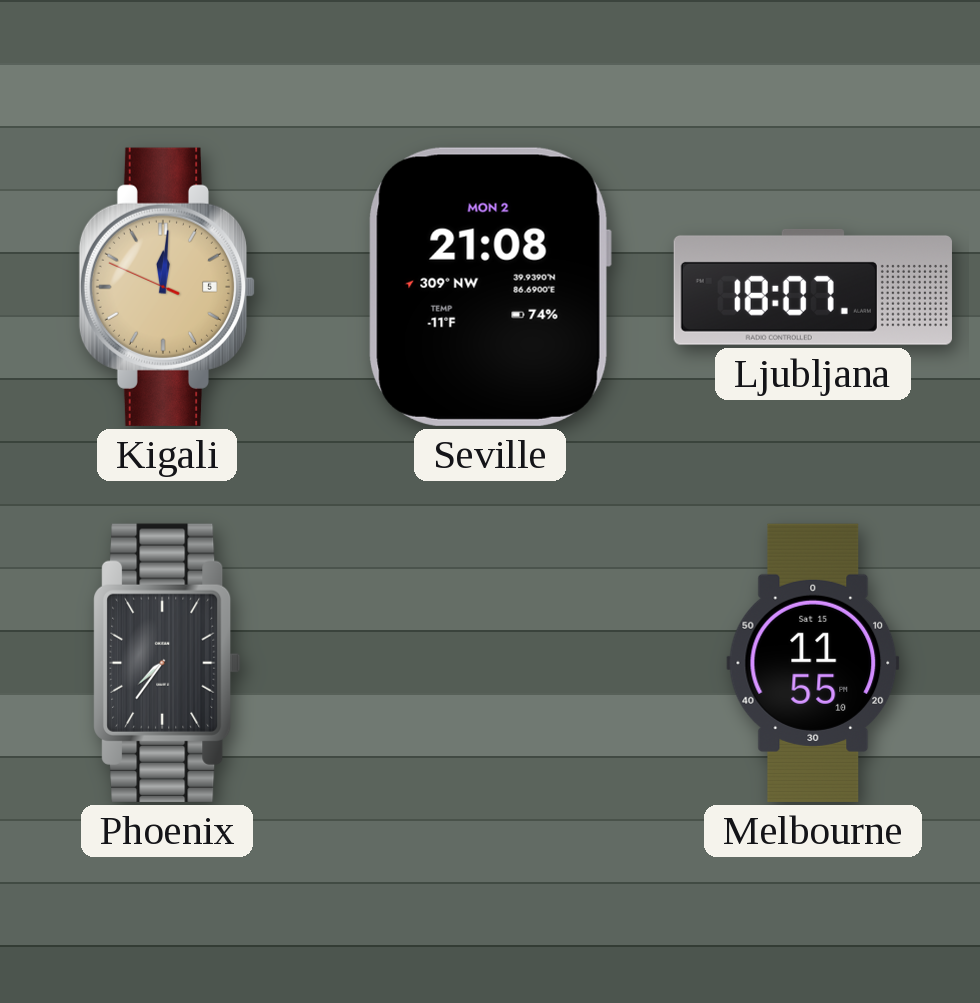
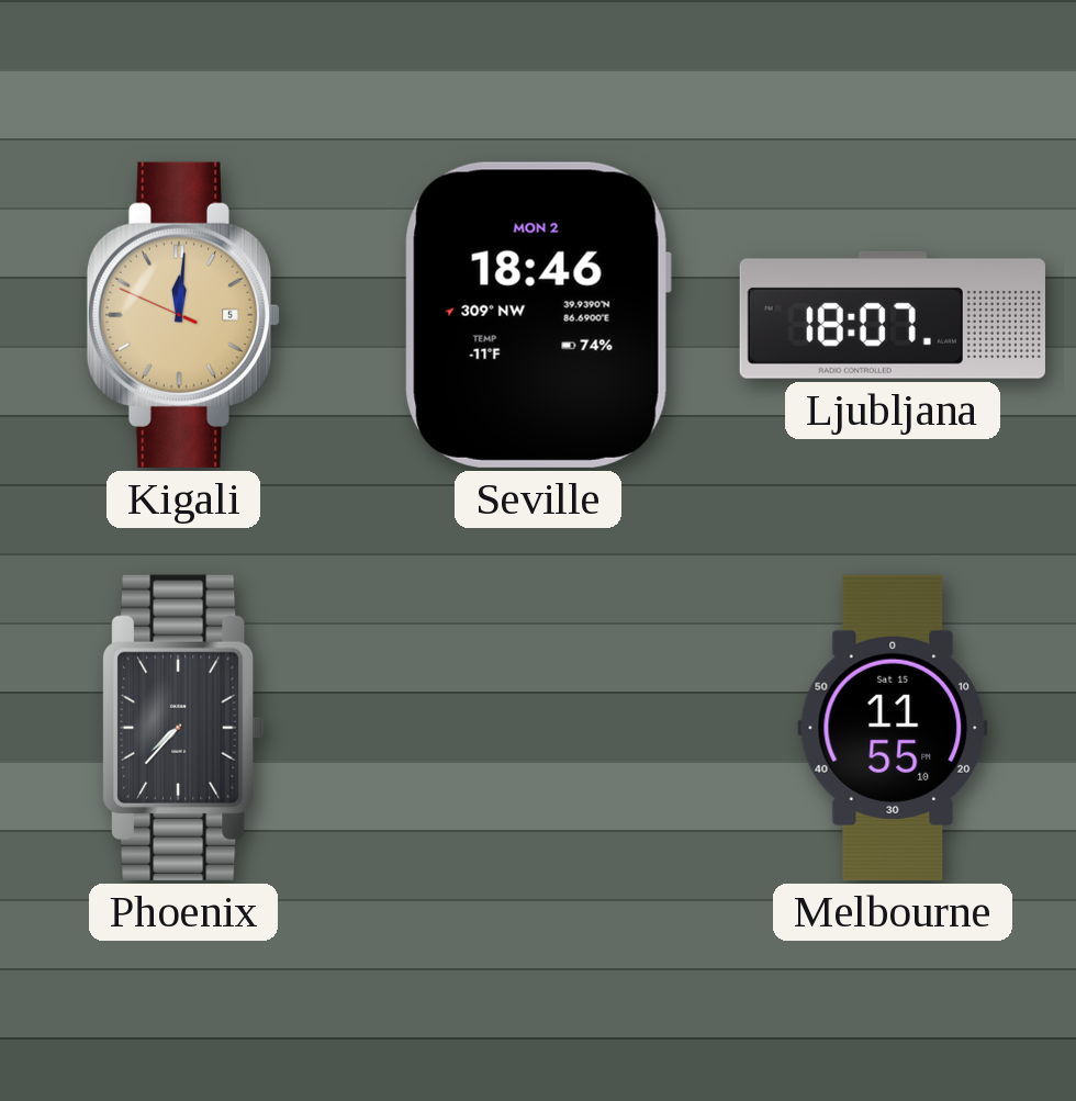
Seville: 21:08 -> 18:46 (538, 315)
Phoenix: 7:36 -> 7:37 (183, 728)
